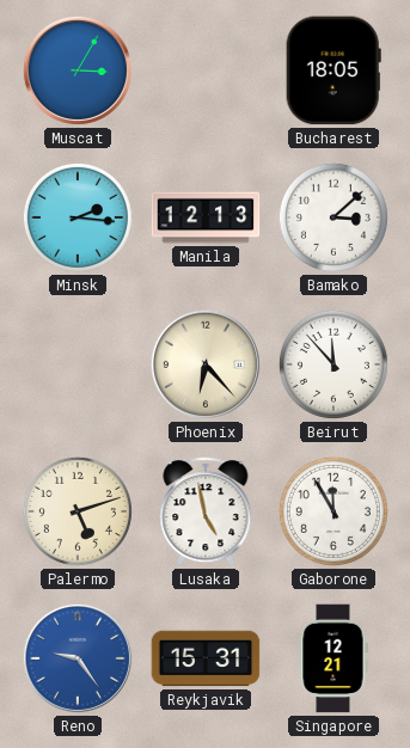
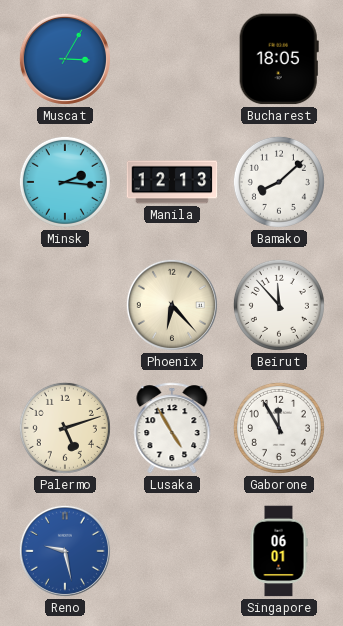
Bamako: 3:08 -> 8:08 (279, 182)
Lusaka: 4:58 -> 4:55 (172, 428)
Reno: 9:24 -> 9:28 (65, 551)
Reykjavik: 15:31 -> none (206, 658)
Singapore: 12:21 -> 06:01 (279, 551)
